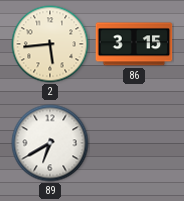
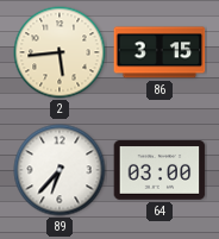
89: 6:40 -> 6:37 (60, 170)
64: none -> 03:00 (159, 171)
